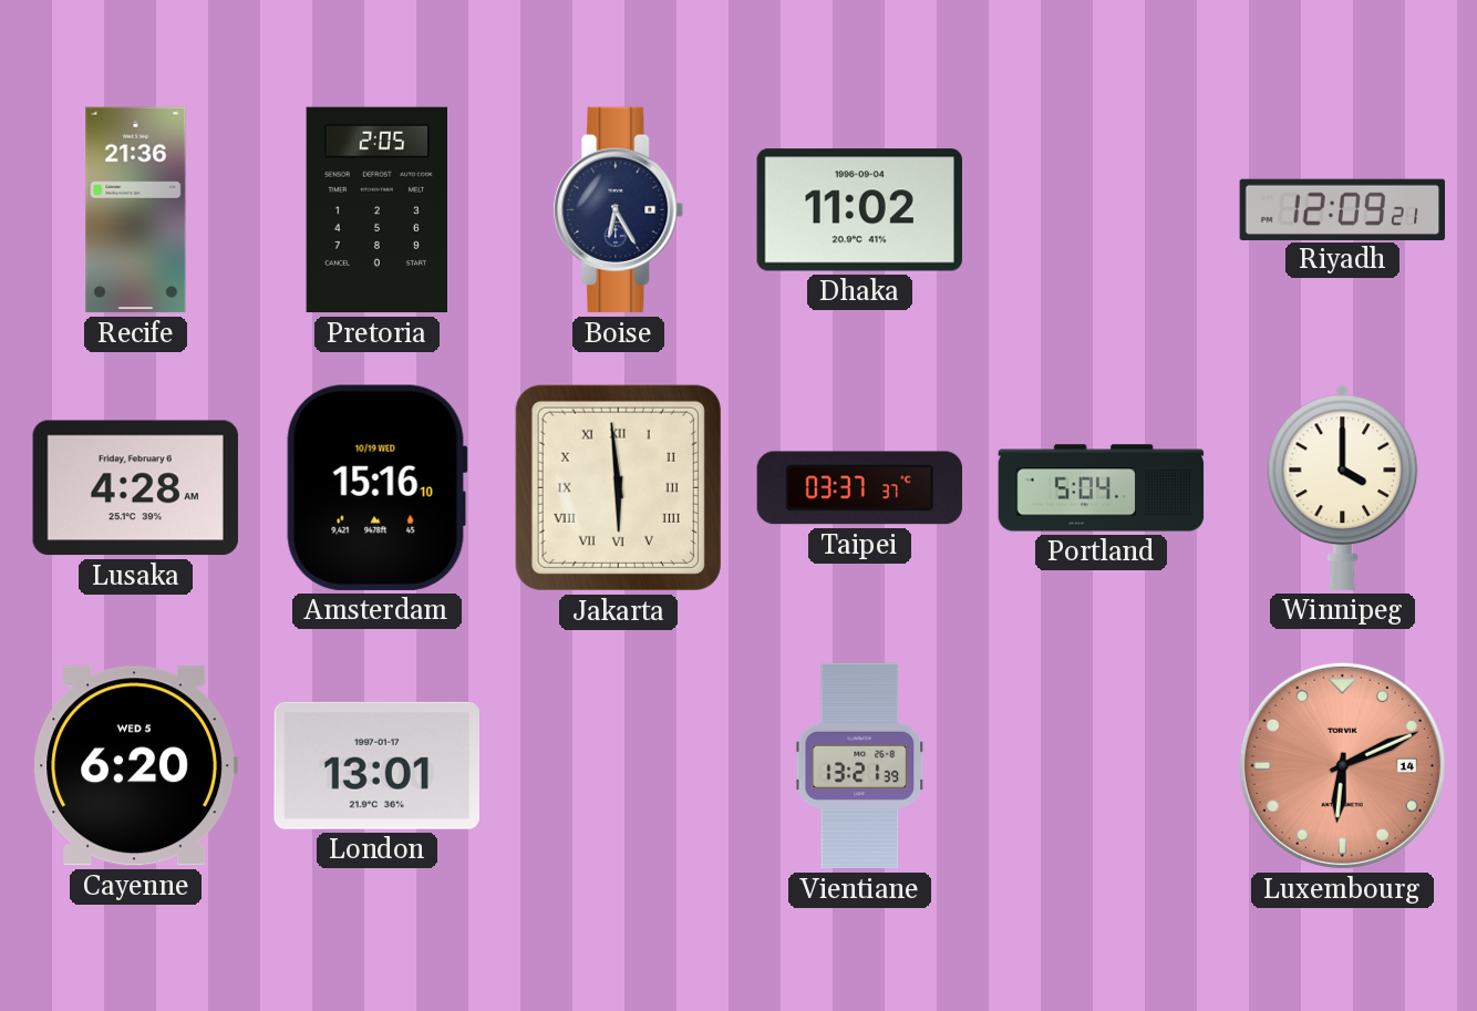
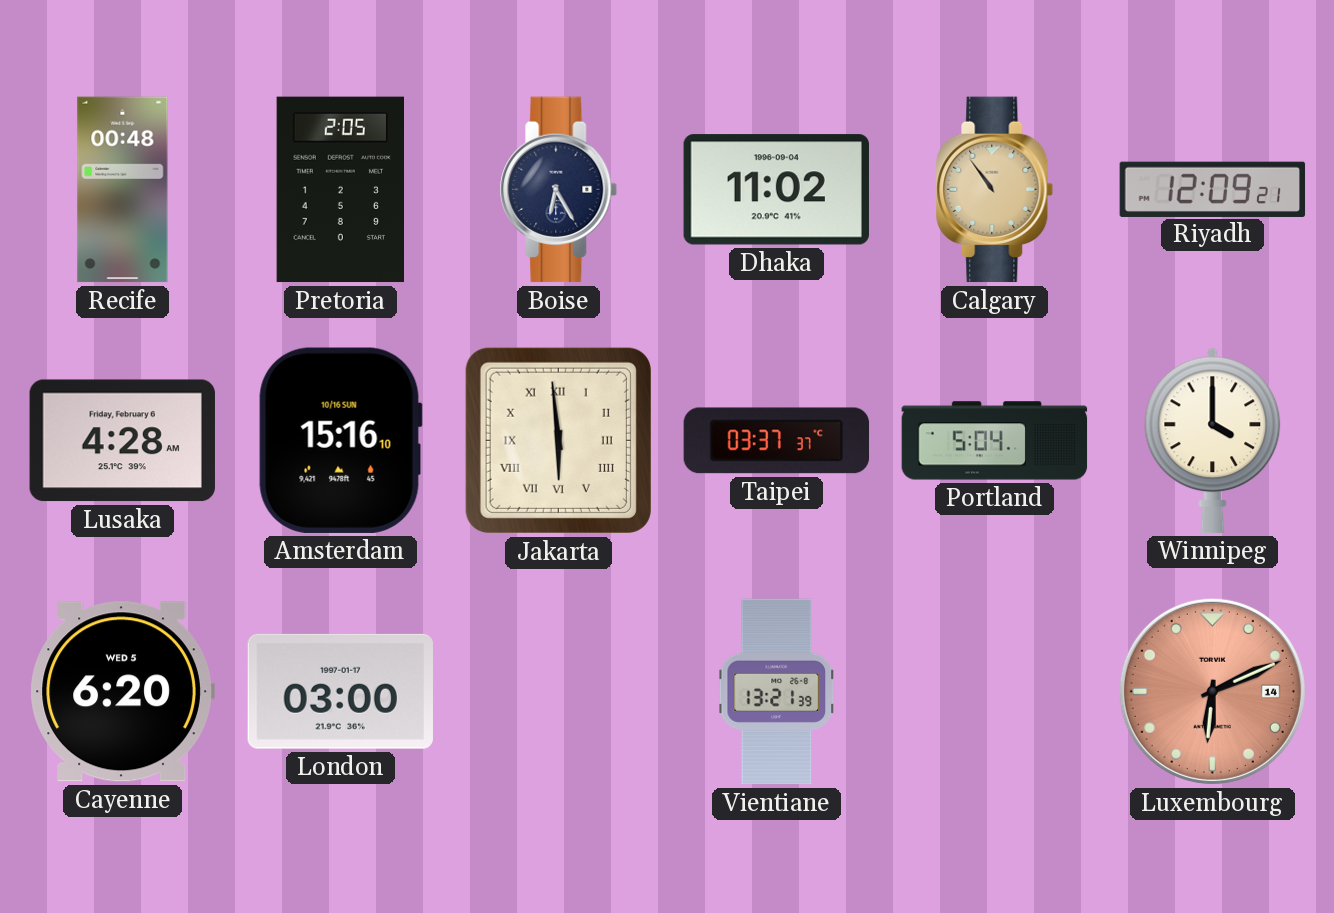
Recife: 21:36 -> 00:48 (123, 190)
Calgary: none -> 10:54 (995, 190)
Amsterdam date: 10/19 WED -> 10/16 SUN (340, 440)
London: 13:01 -> 03:00 (340, 691)
